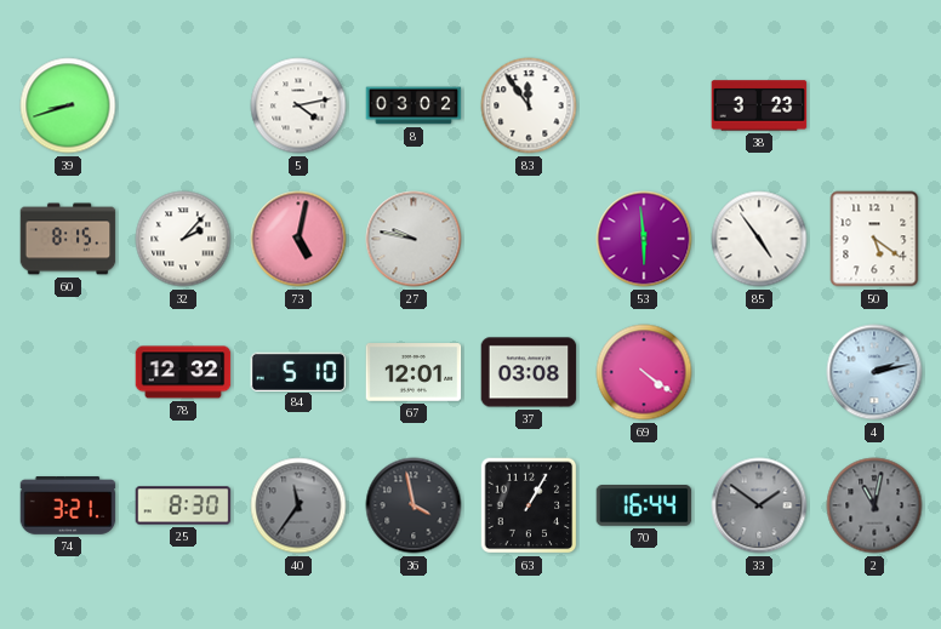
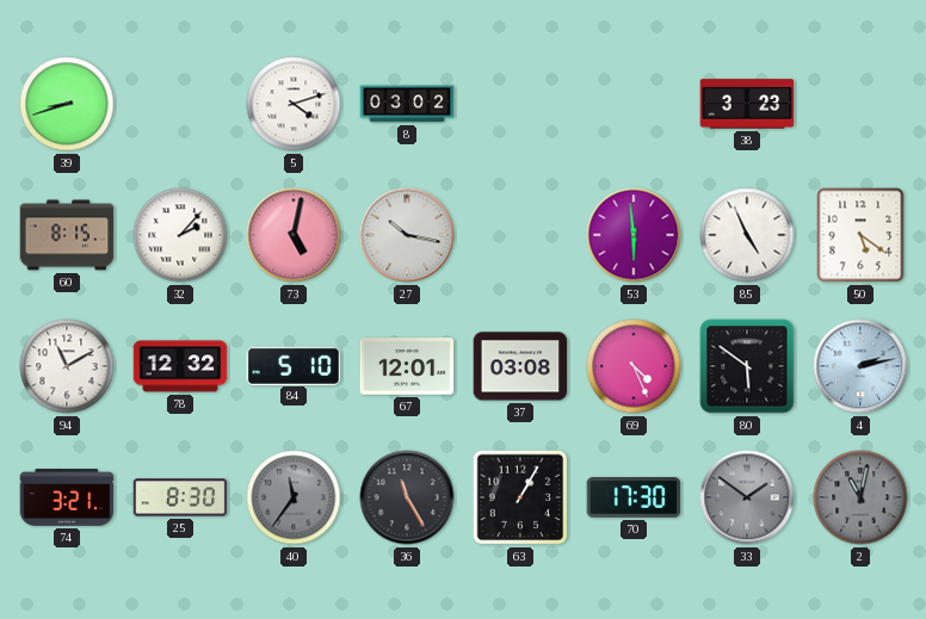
5: 4:13 -> 4:12 (294, 104)
83: 11:54 -> none (529, 105)
27: 9:47 -> 10:17 (407, 235)
85: 4:54 -> 4:56 (747, 235)
94: none -> 11:10 (67, 366)
69: 4:21 -> 4:26 (634, 366)
80: none -> 5:51 (747, 366)
36: 3:58 -> 11:25 (407, 497)
70: 16:44 -> 17:30 (634, 499)
